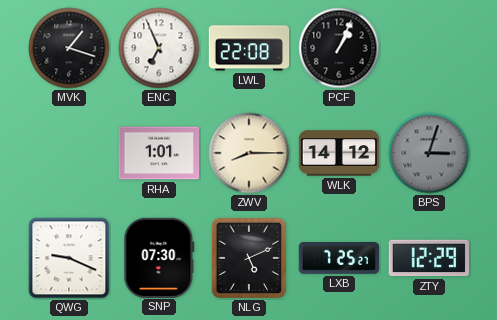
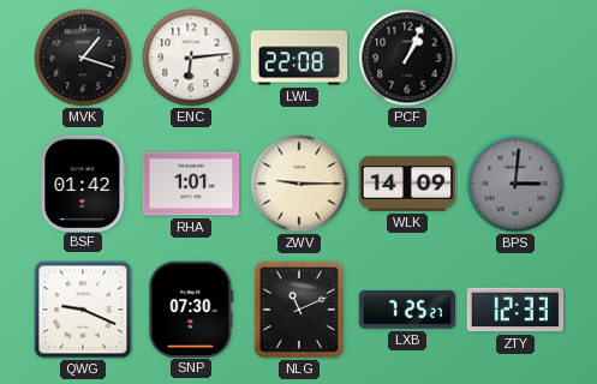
ENC: 6:56 -> 6:14 (191, 58)
BSF: none -> 01:42 (83, 182)
ZWV: 8:15 -> 9:15 (299, 184)
WLK: 14:12 -> 14:09 (407, 184)
BPS: 3:03 -> 3:01 (515, 184)
NLG: 5:11 -> 11:11 (298, 308)
ZTY: 12:29 -> 12:33 (514, 310)
